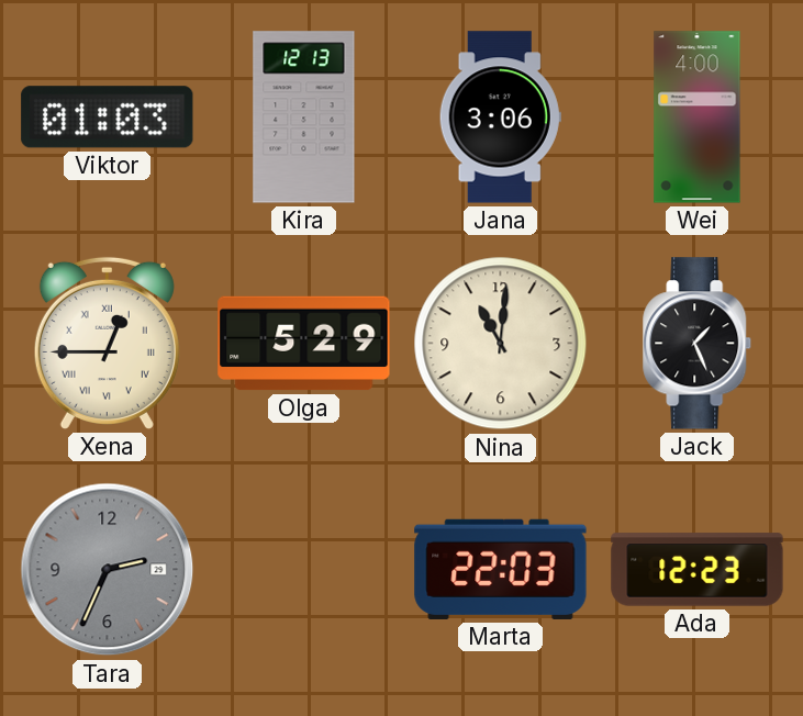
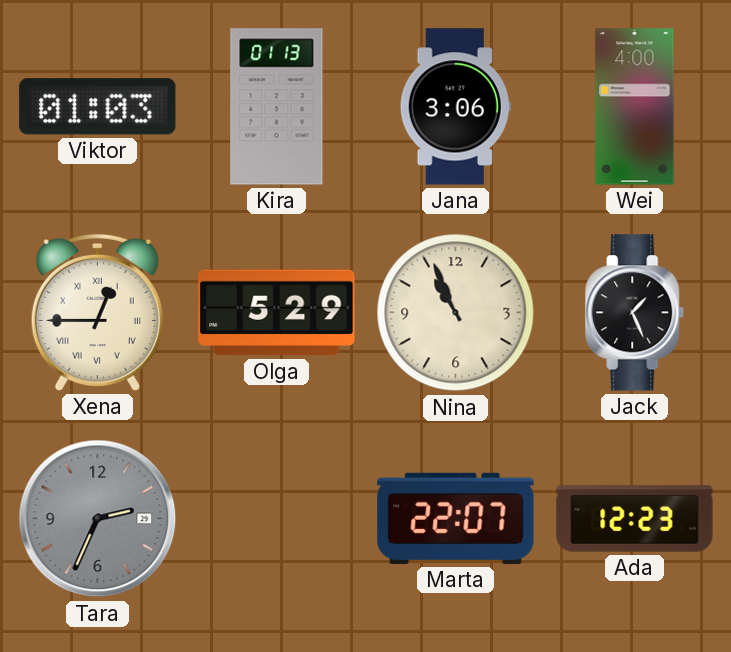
Kira: 12:13 -> 01:13 (277, 107)
Nina: 11:01 -> 10:56 (456, 313)
Marta: 22:03 -> 22:07 (456, 518)
